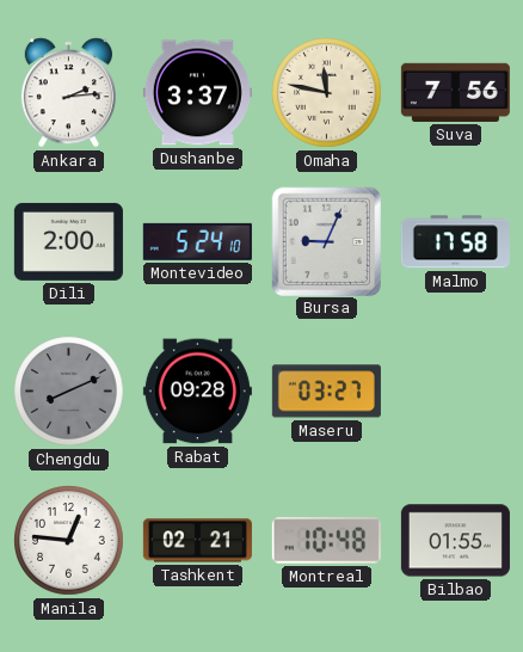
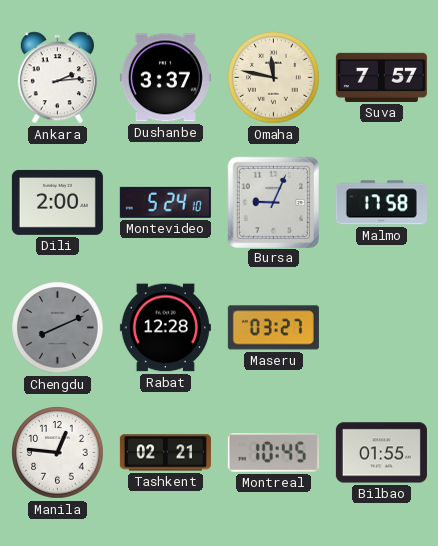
Suva: 7:56 -> 7:57 (381, 77)
Rabat: 09:28 -> 12:28 (165, 328)
Montreal: 10:48 -> 10:45 (273, 453)
